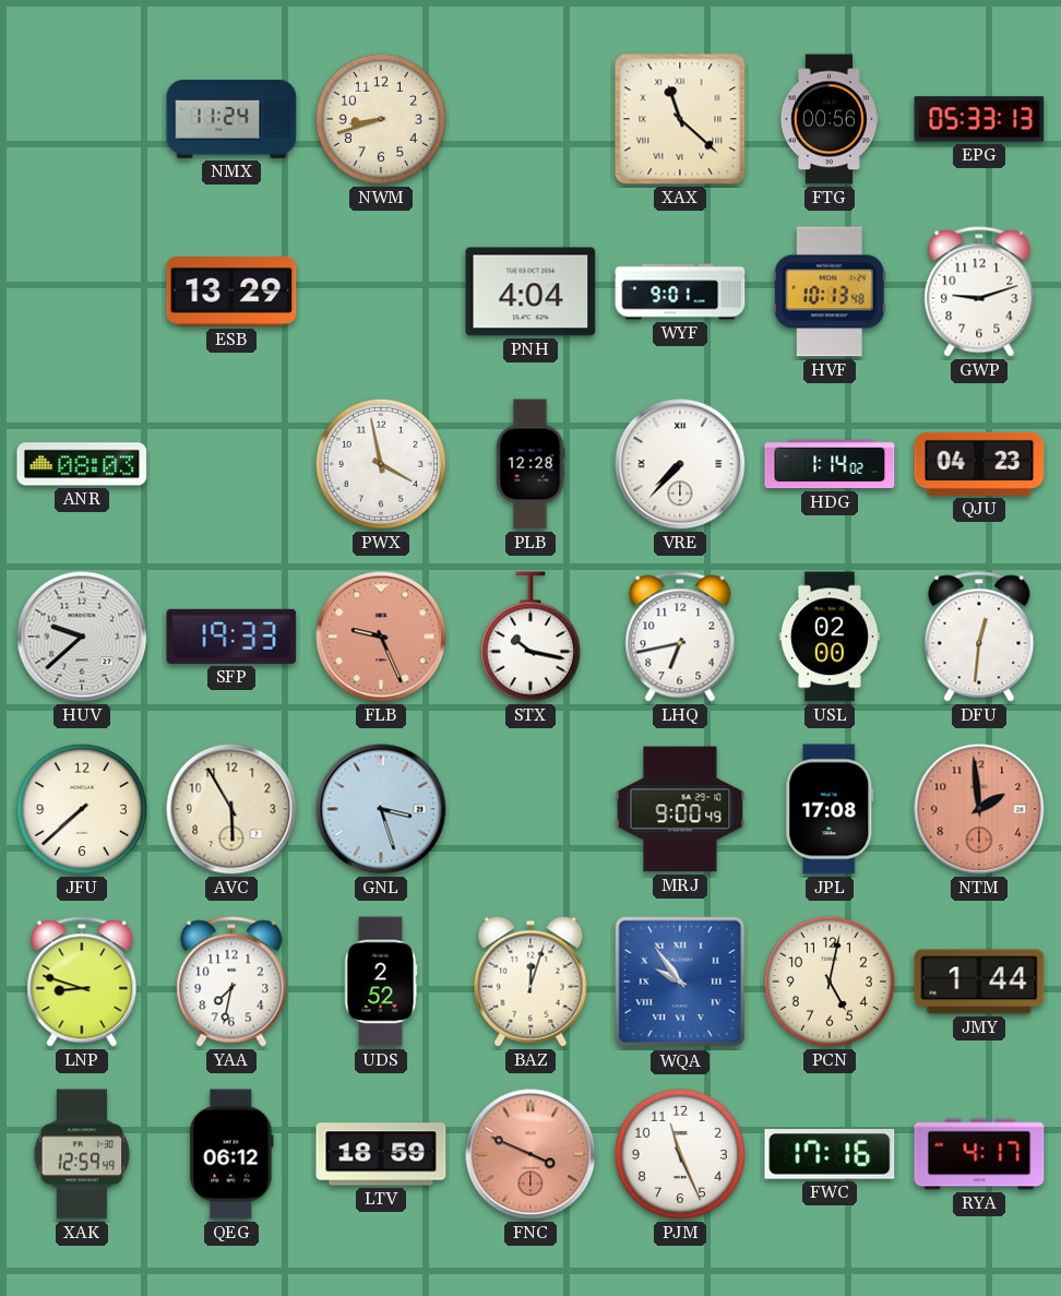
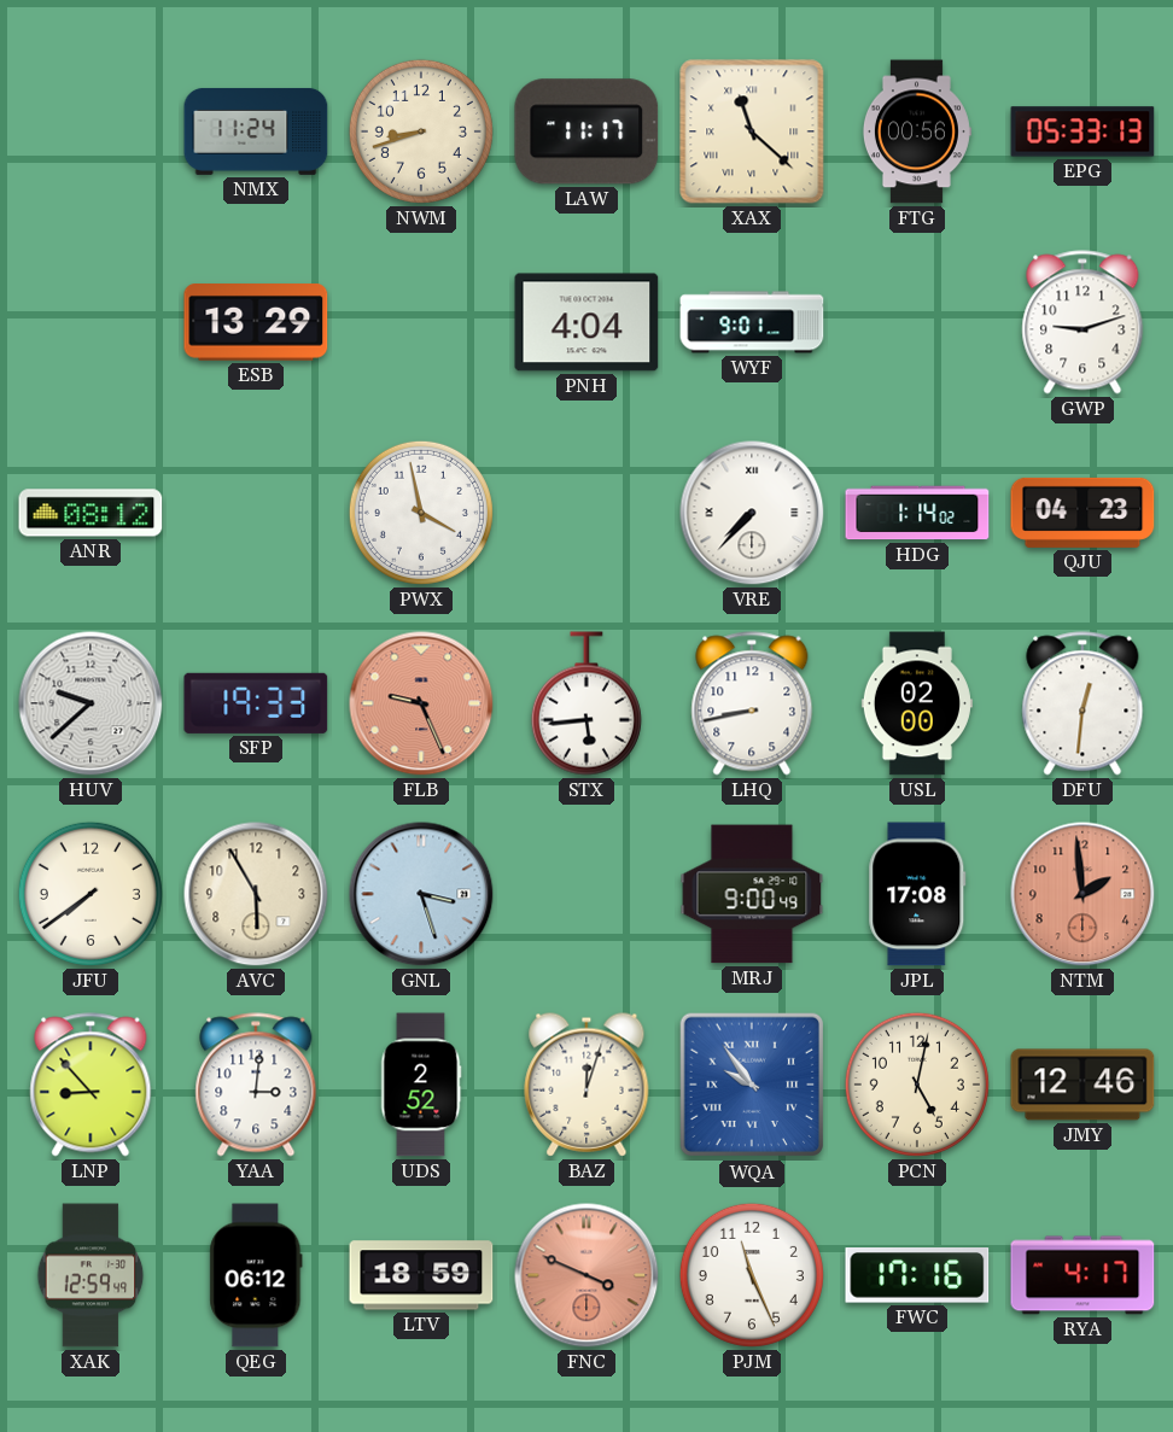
LAW: none -> 11:17 (586, 131)
HVF: 10:13 -> none (830, 292)
ANR: 08:03 -> 08:12 (91, 513)
PLB: 12:28 -> none (530, 464)
STX: 10:17 -> 5:44 (586, 703)
LHQ: 6:43 -> 8:43 (752, 703)
JFU: 7:38 -> 7:39 (91, 894)
LNP: 8:48 -> 8:53 (91, 1085)
YAA: 7:32 -> 3:01 (256, 1085)
JMY: 1:44 -> 12:46 (1082, 1085)
